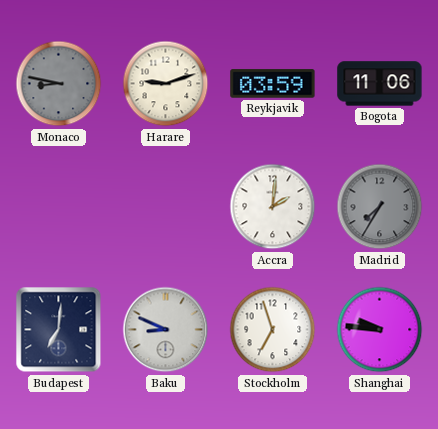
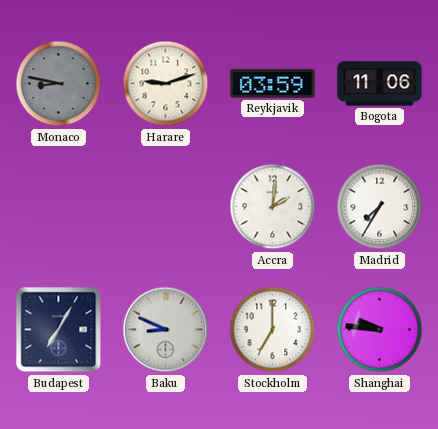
Madrid dial: grey -> white (380, 207)
Budapest: 7:01 -> 7:05 (59, 330)
Stockholm: 6:57 -> 7:00 (273, 330)
